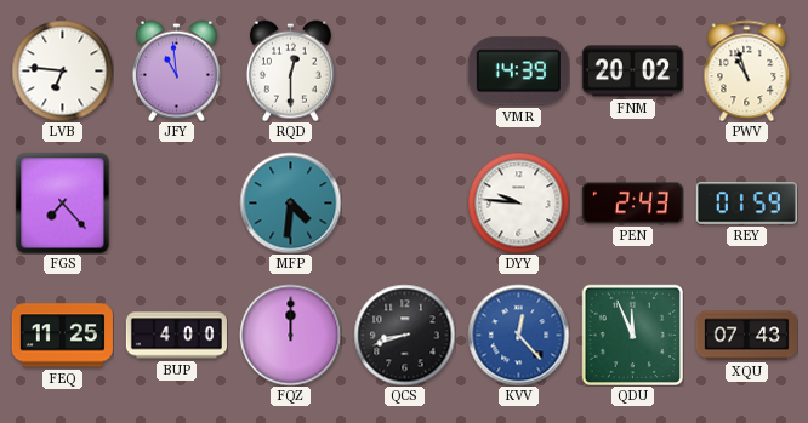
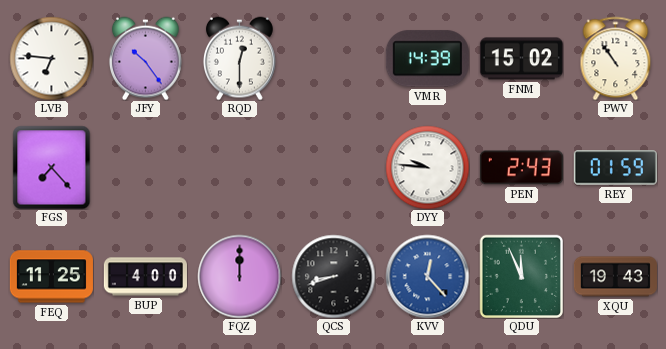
JFY: 10:59 -> 10:24 (145, 58)
FNM: 20:02 -> 15:02 (521, 59)
PWV: 10:57 -> 10:54 (616, 58)
MFP: 4:31 -> none (290, 202)
XQU: 07:43 -> 19:43 (615, 277)
